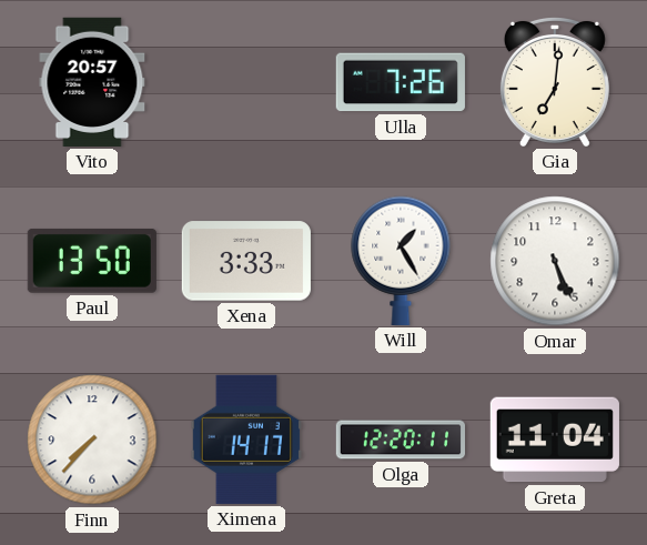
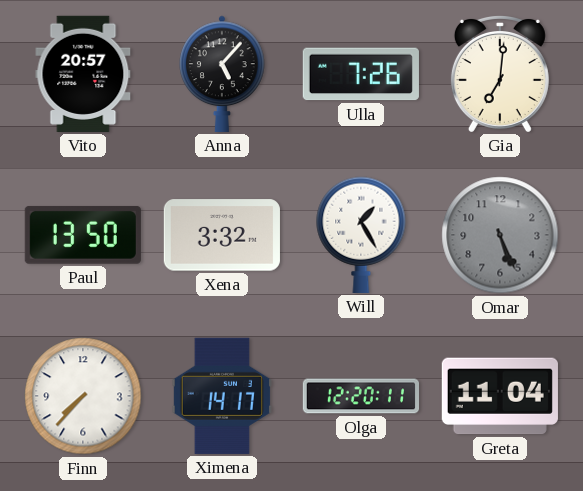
Anna: none -> 5:07 (222, 74)
Xena: 3:33 -> 3:32 (222, 235)
Omar dial: white -> grey (500, 235)
